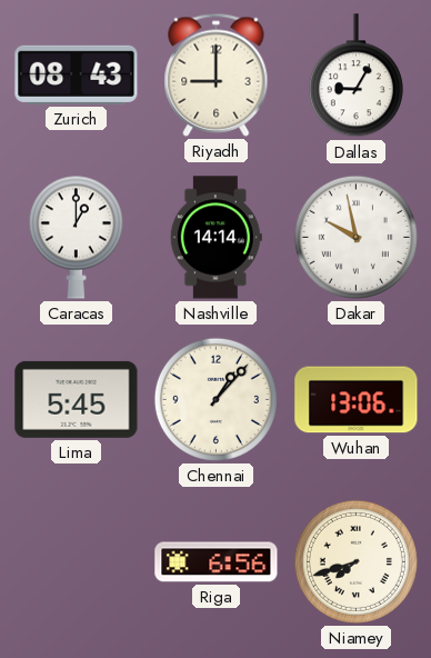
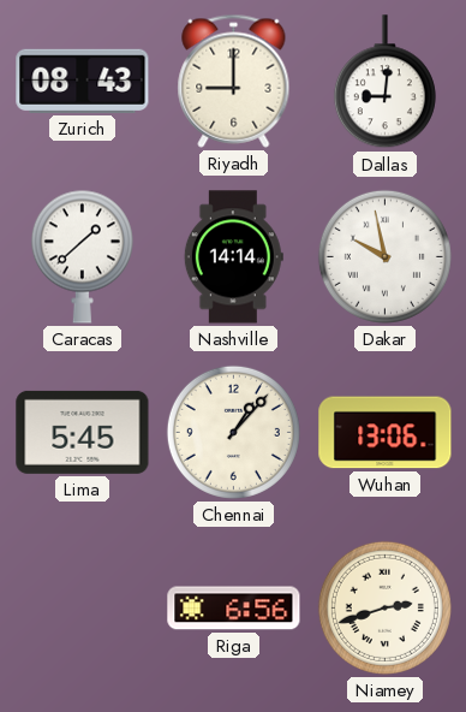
Dallas: 9:05 -> 9:01 (384, 82)
Caracas: 1:00 -> 1:38 (82, 256)
Niamey: 7:42 -> 2:42 (384, 607)
